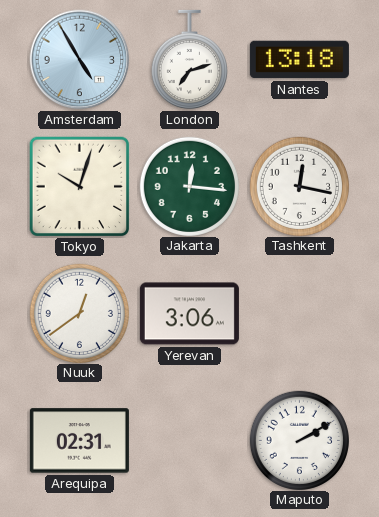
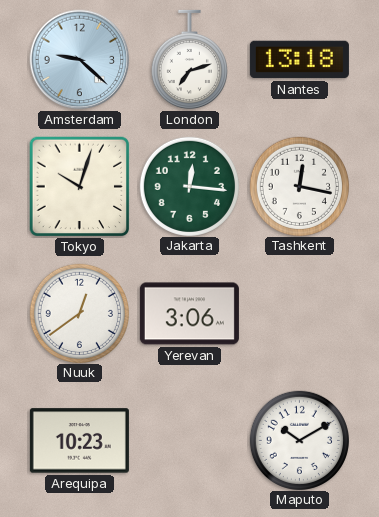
Amsterdam: 4:55 -> 9:22 (80, 60)
Arequipa: 02:31 -> 10:23 (79, 441)
Maputo: 2:10 -> 10:10 (299, 440)
